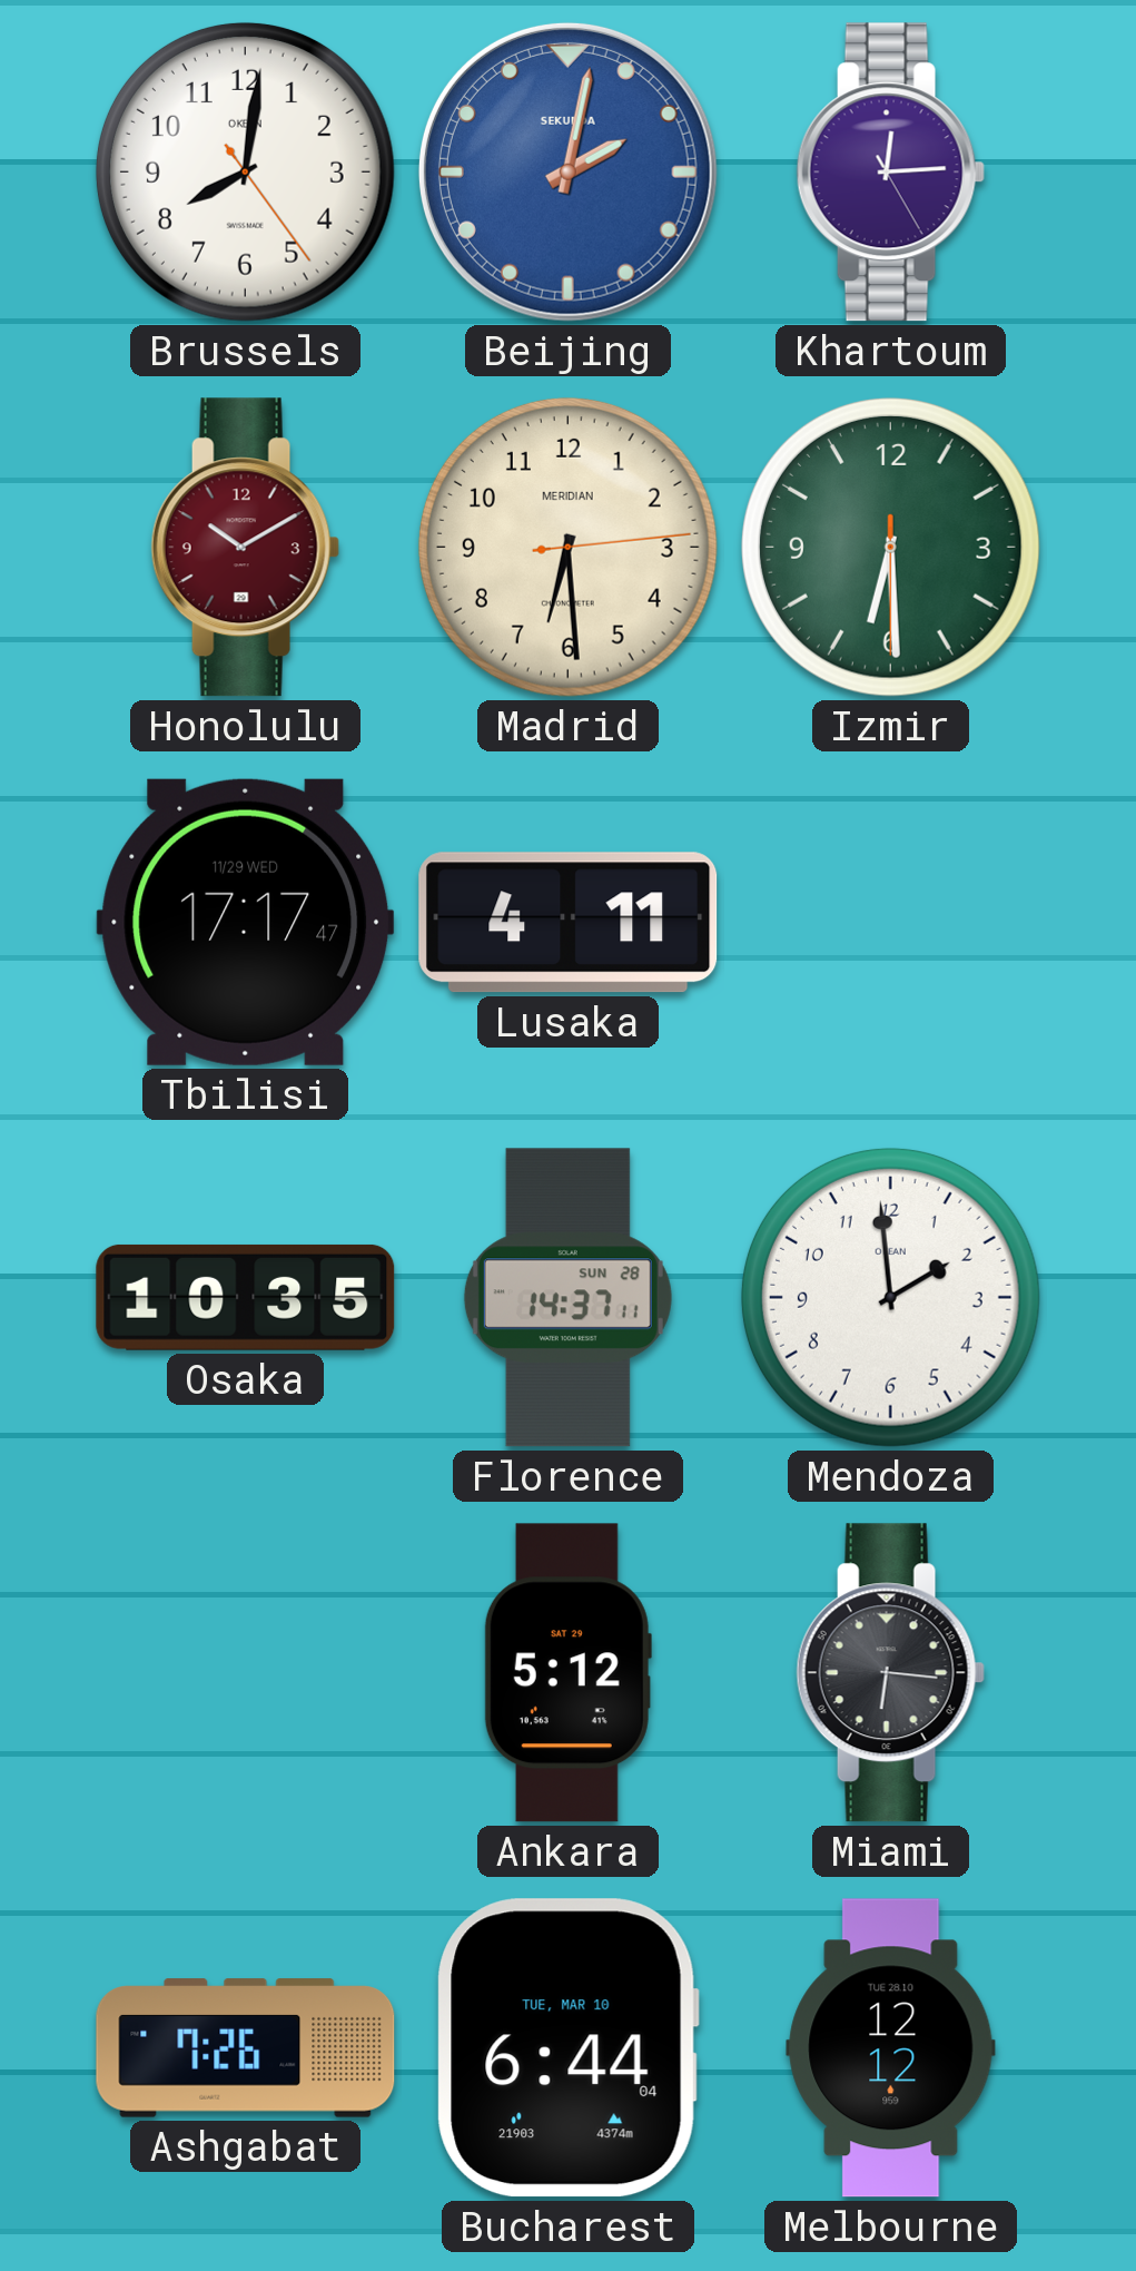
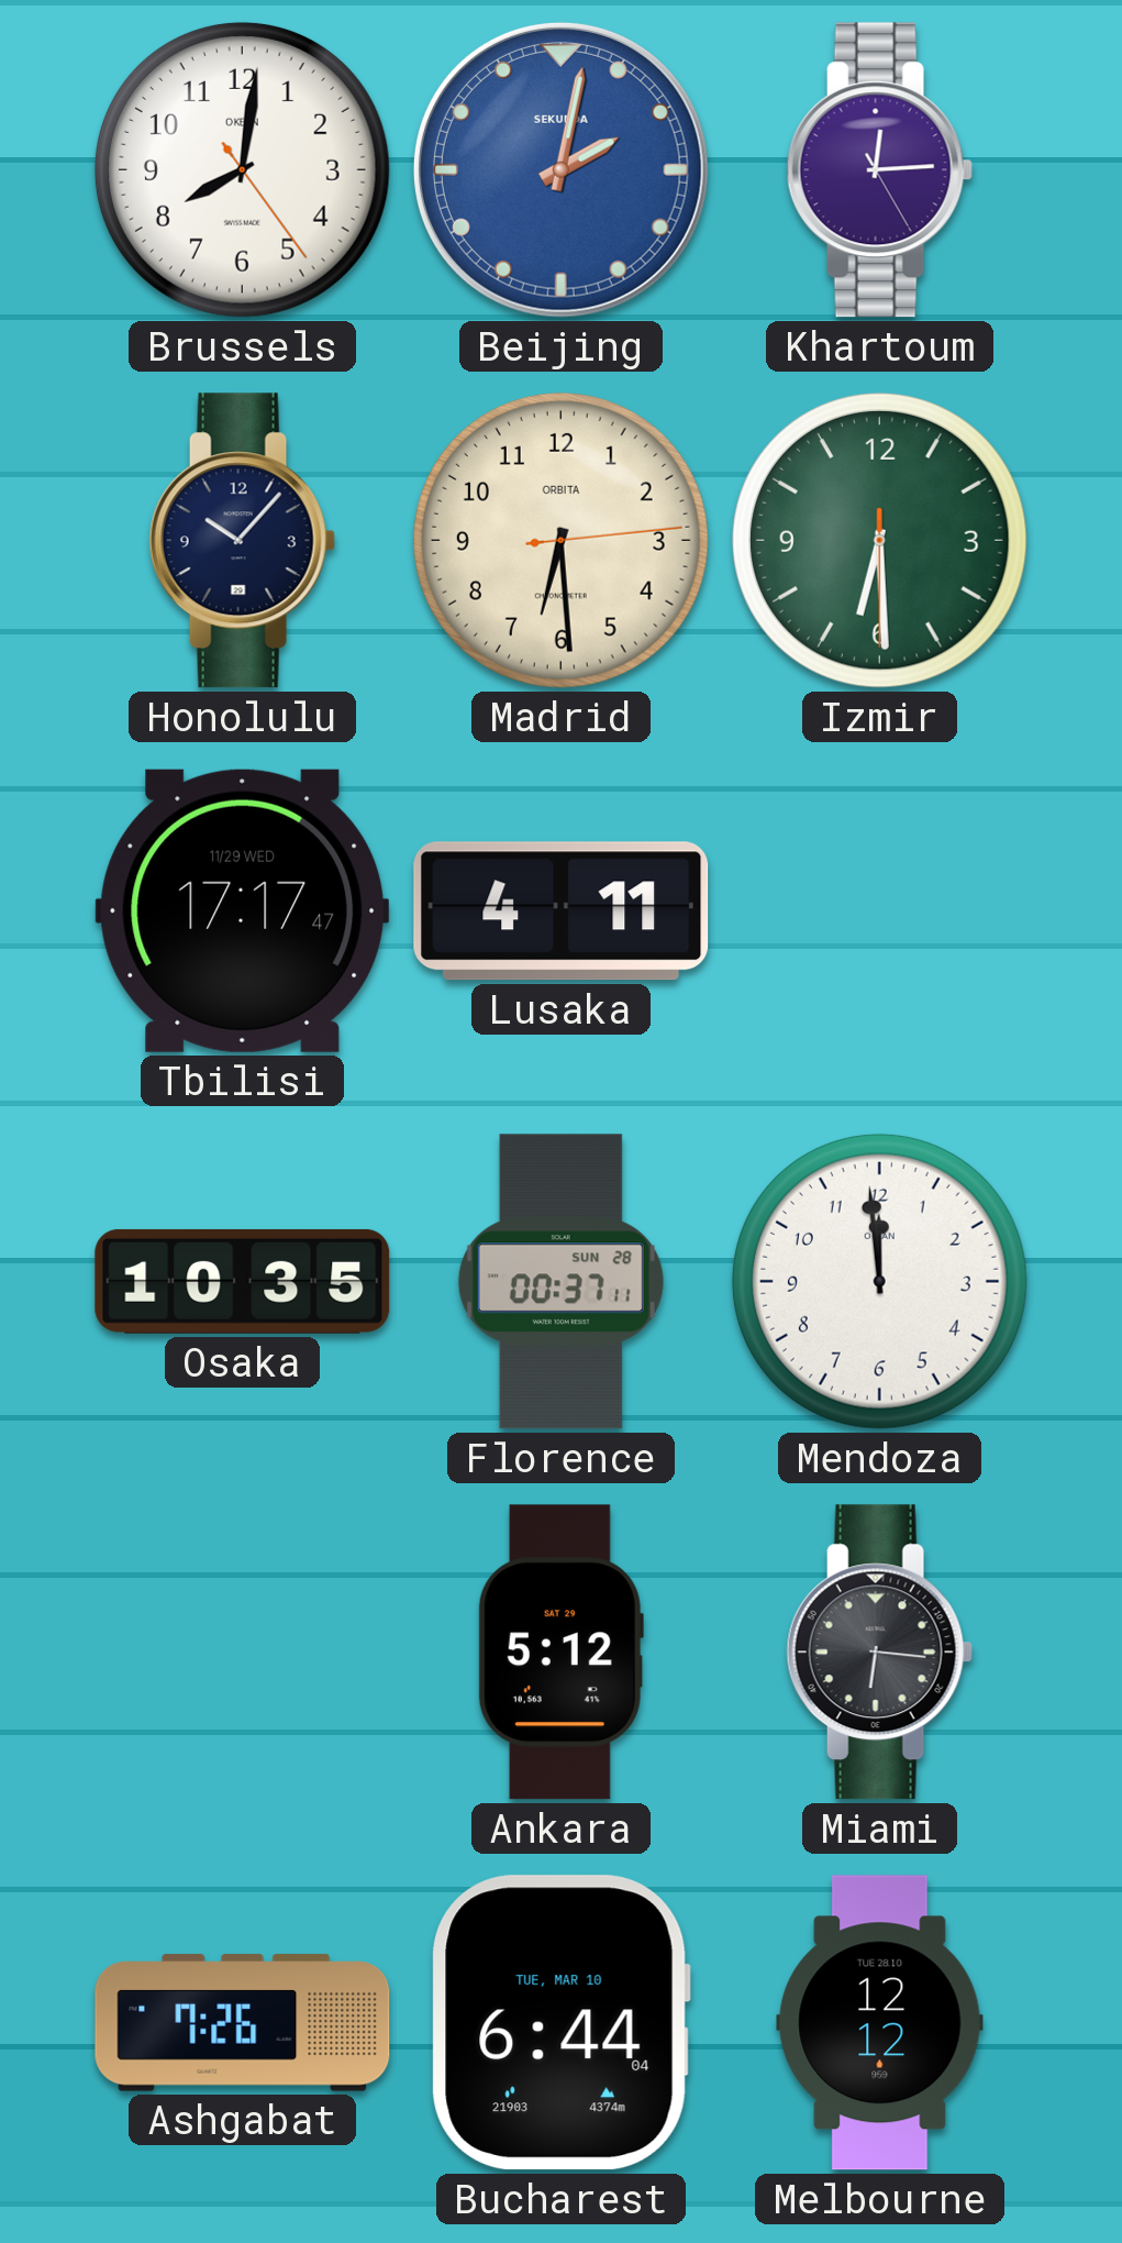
Honolulu: 10:10 -> 10:07 (242, 541)
Honolulu dial: burgundy -> navy (242, 541)
Madrid brand: MERIDIAN -> ORBITA (560, 540)
Florence: 14:37 -> 00:37 (560, 1282)
Mendoza: 1:59 -> 11:59 (879, 1281)
